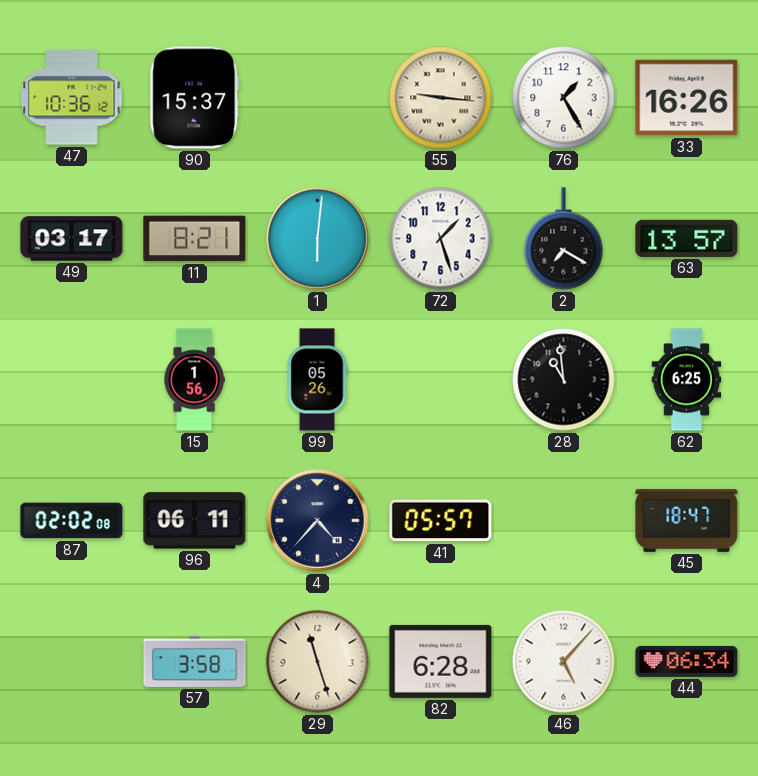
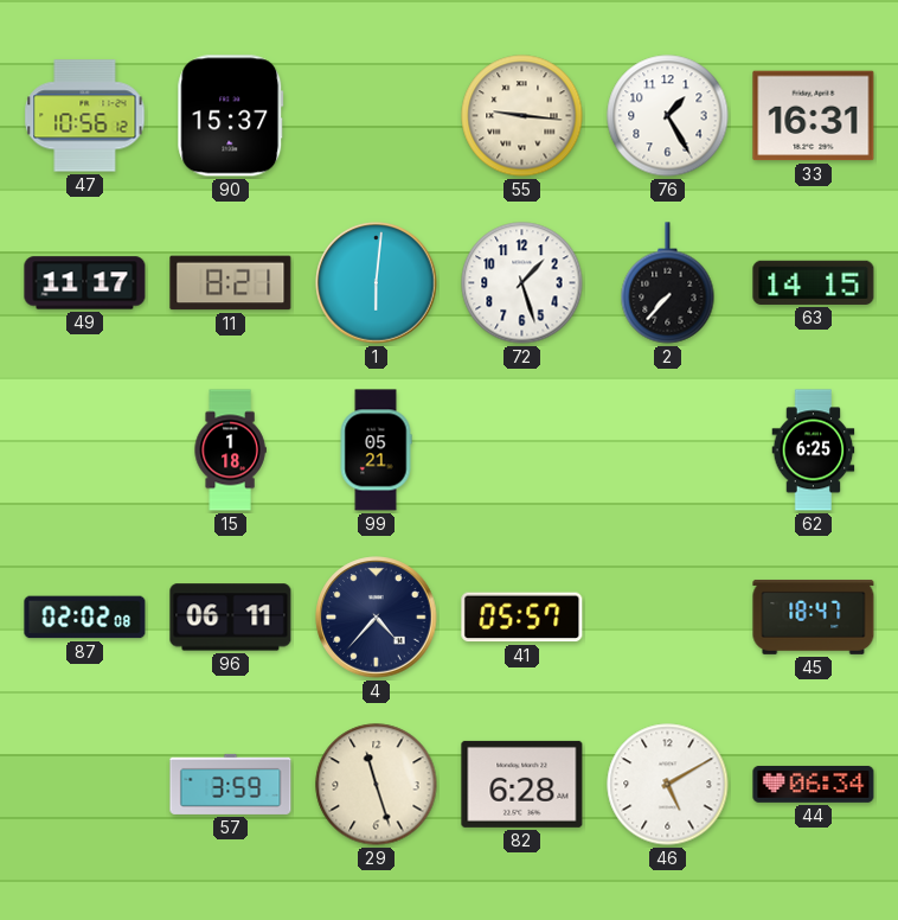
47: 10:36 -> 10:56 (85, 116)
33: 16:26 -> 16:31 (814, 116)
49: 03:17 -> 11:17 (85, 283)
2: 7:20 -> 7:37 (668, 283)
63: 13:57 -> 14:15 (814, 282)
15: 1:56 -> 1:18 (230, 451)
99: 05:26 -> 05:21 (376, 451)
28: 10:59 -> none (564, 380)
57: 3:58 -> 3:59 (231, 784)
46: 5:07 -> 5:10 (668, 785)
